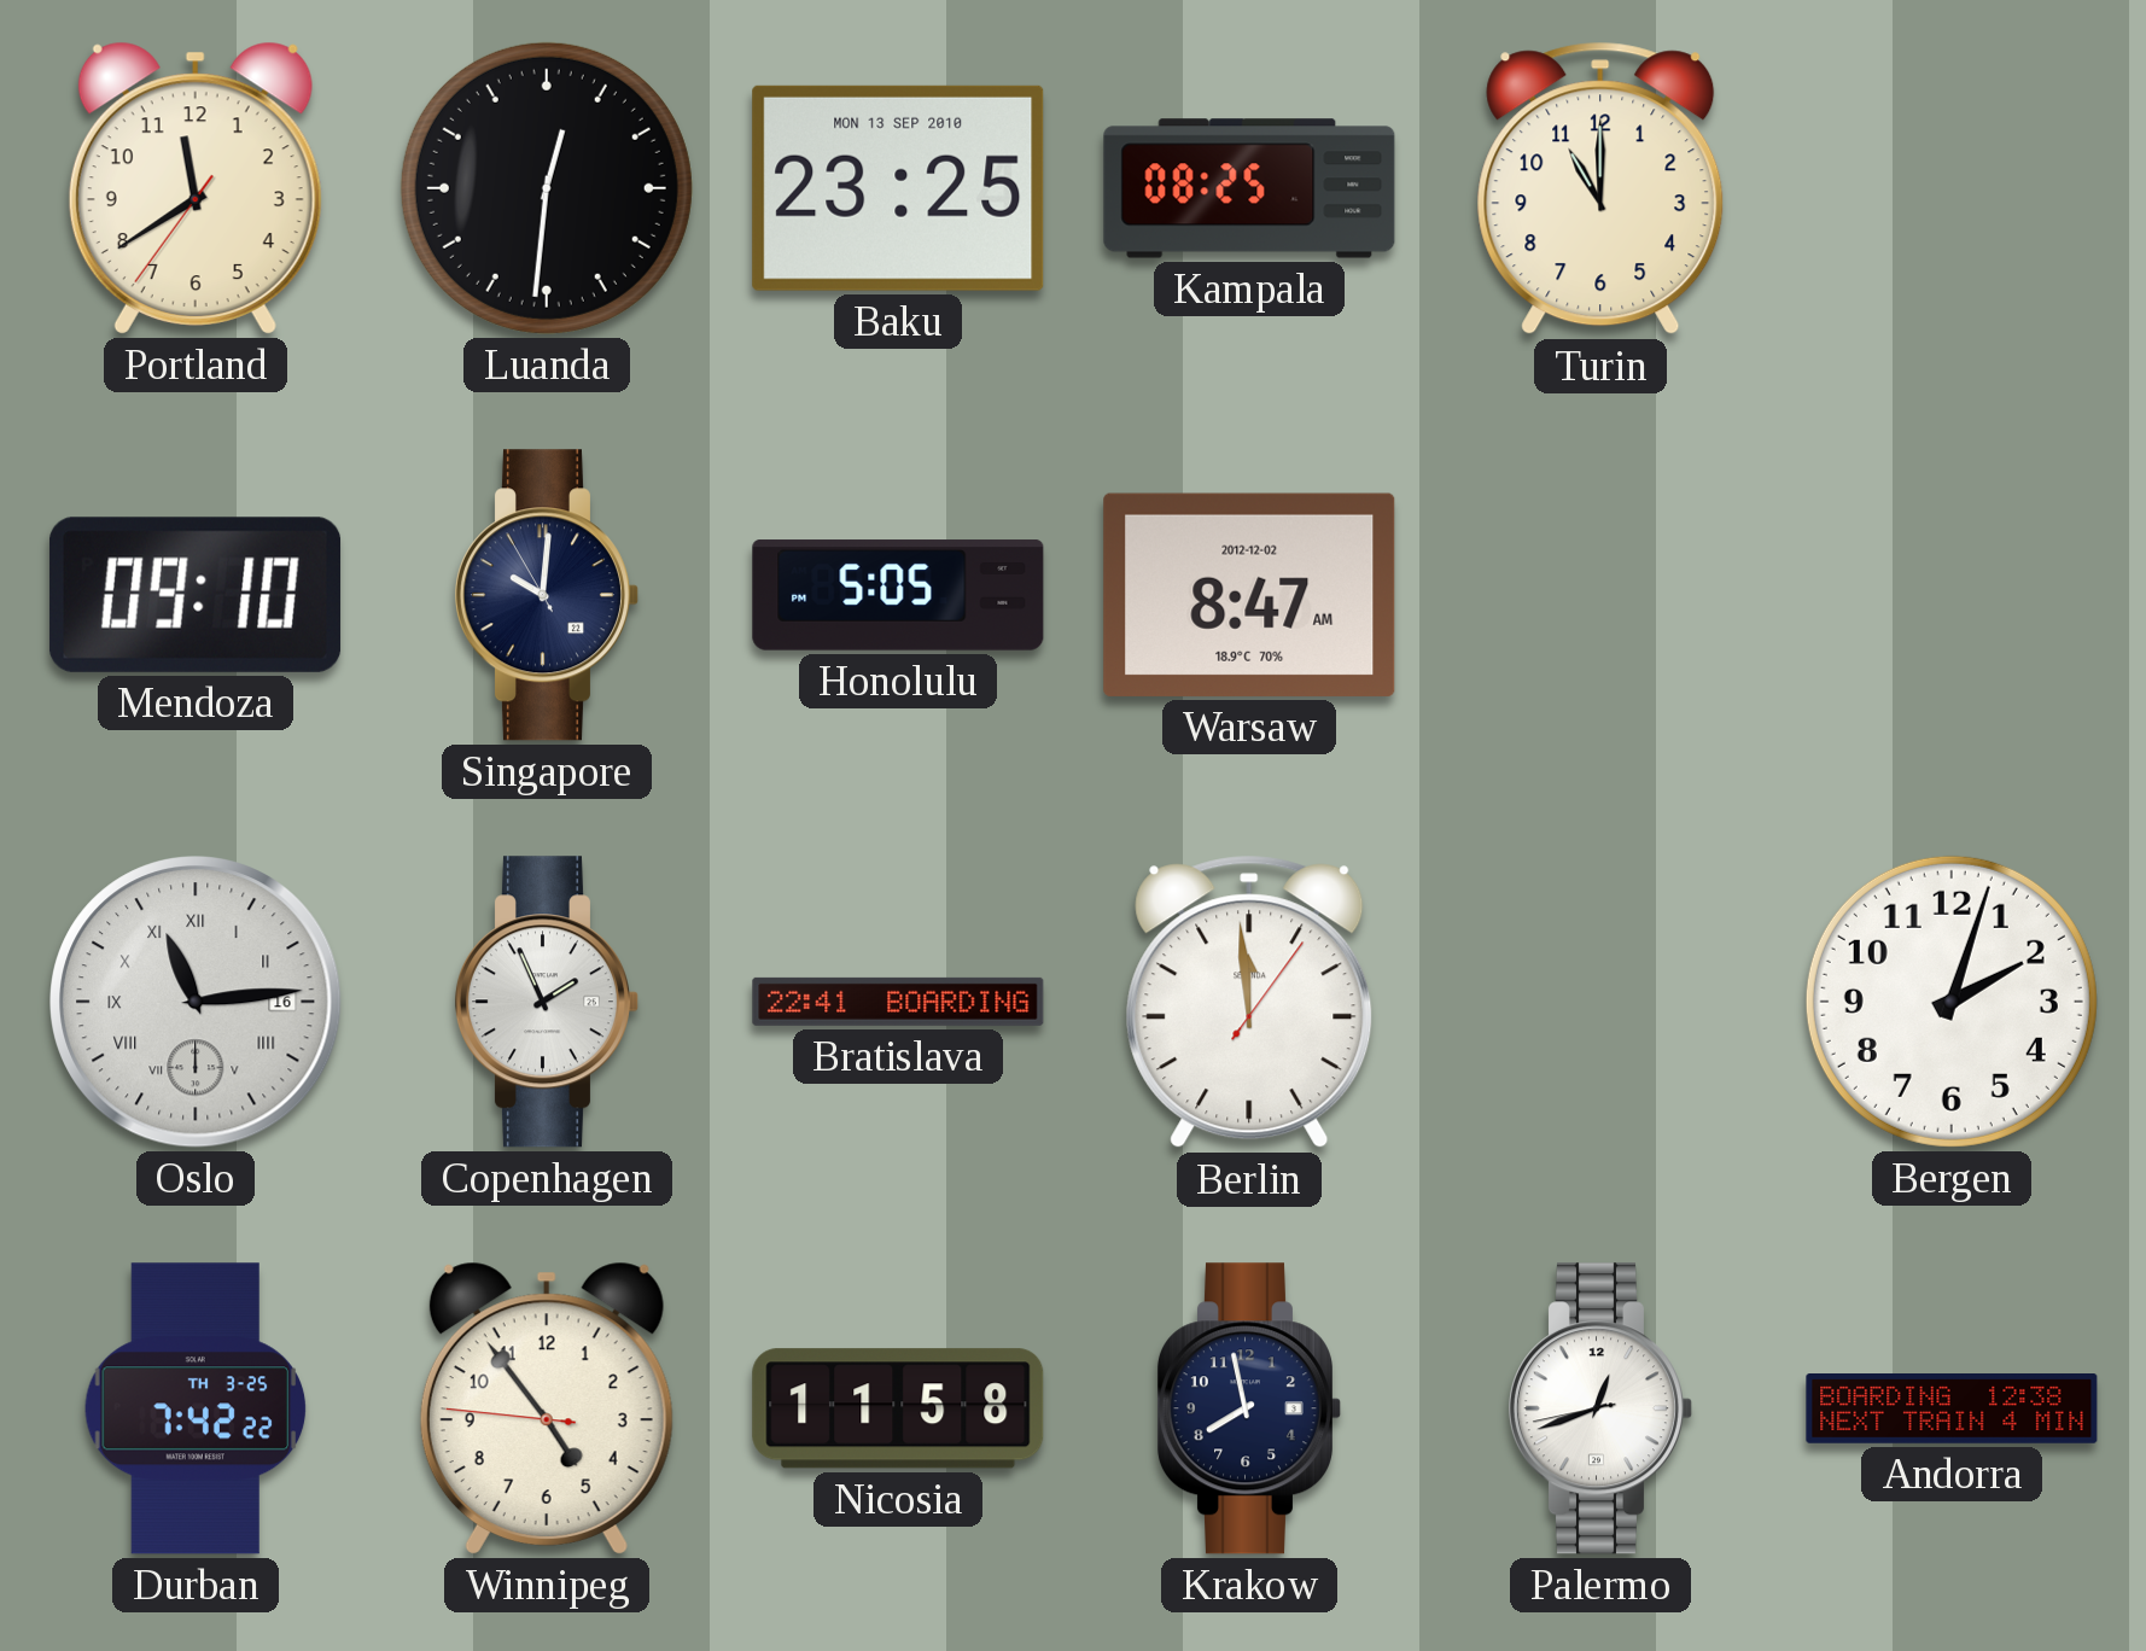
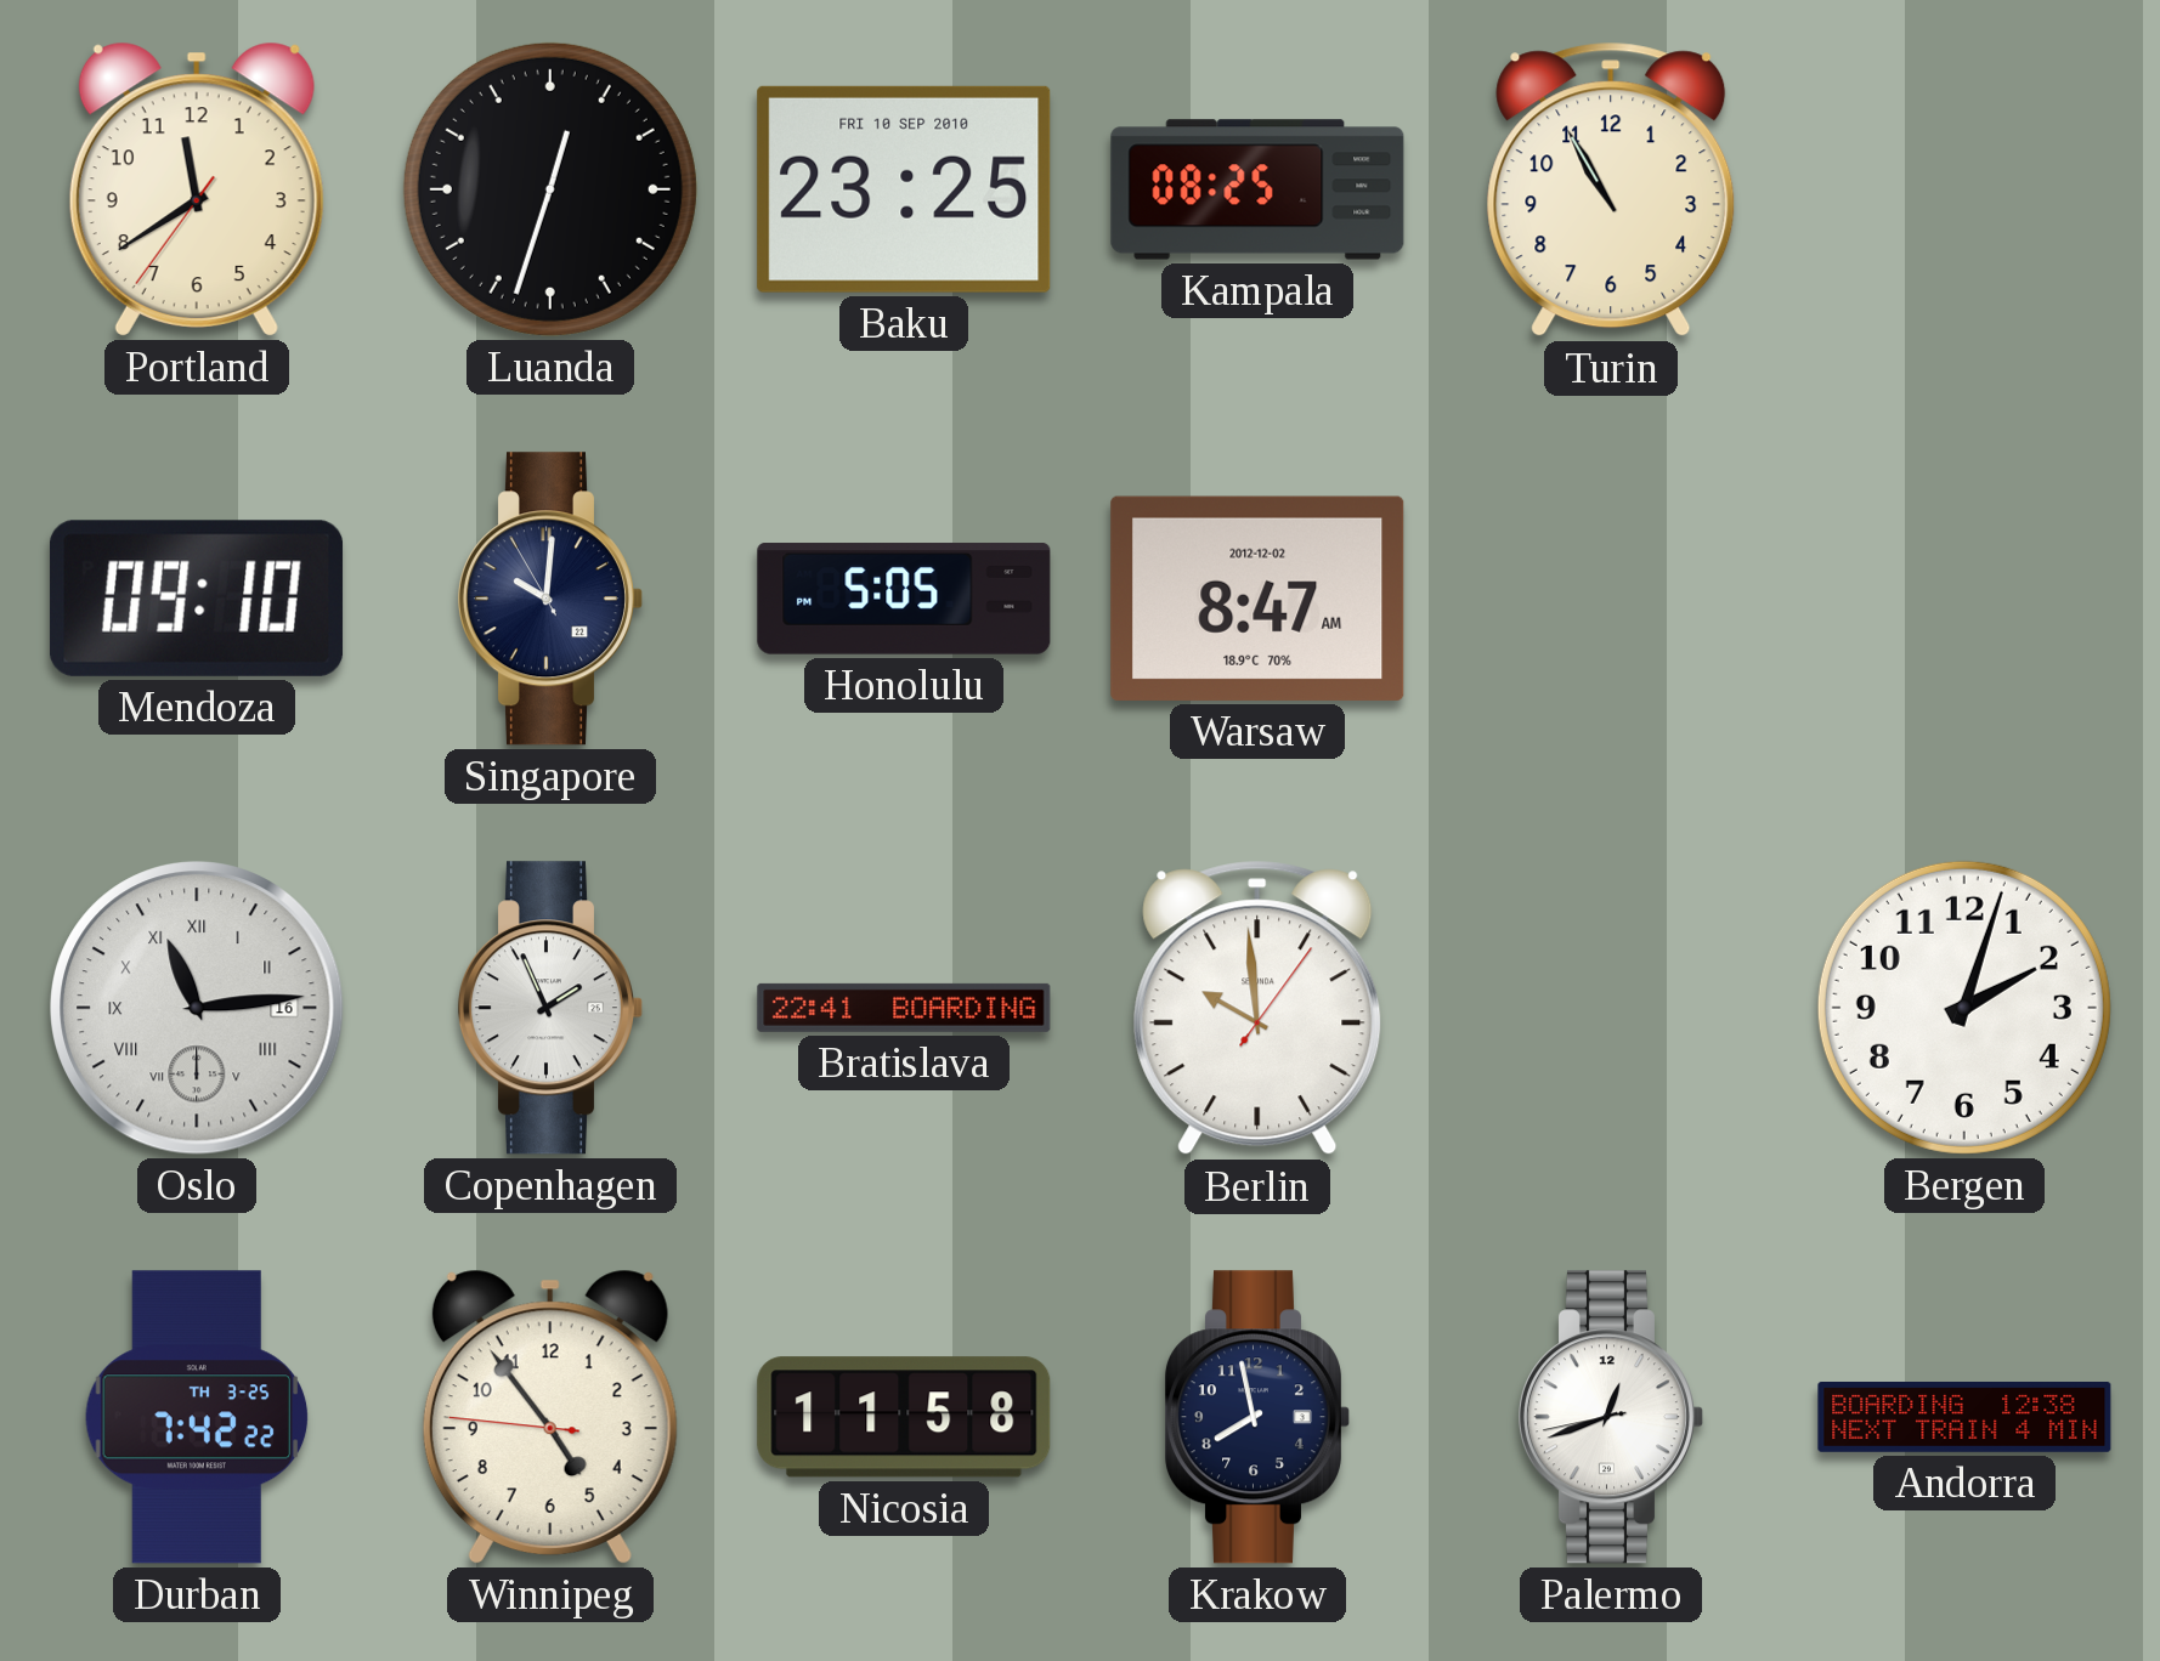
Luanda: 12:31 -> 12:33 (550, 189)
Baku date: MON 13 SEP 2010 -> FRI 10 SEP 2010 (904, 189)
Turin: 11:00 -> 10:55 (1611, 189)
Berlin: 11:59 -> 9:59 (1257, 1008)
